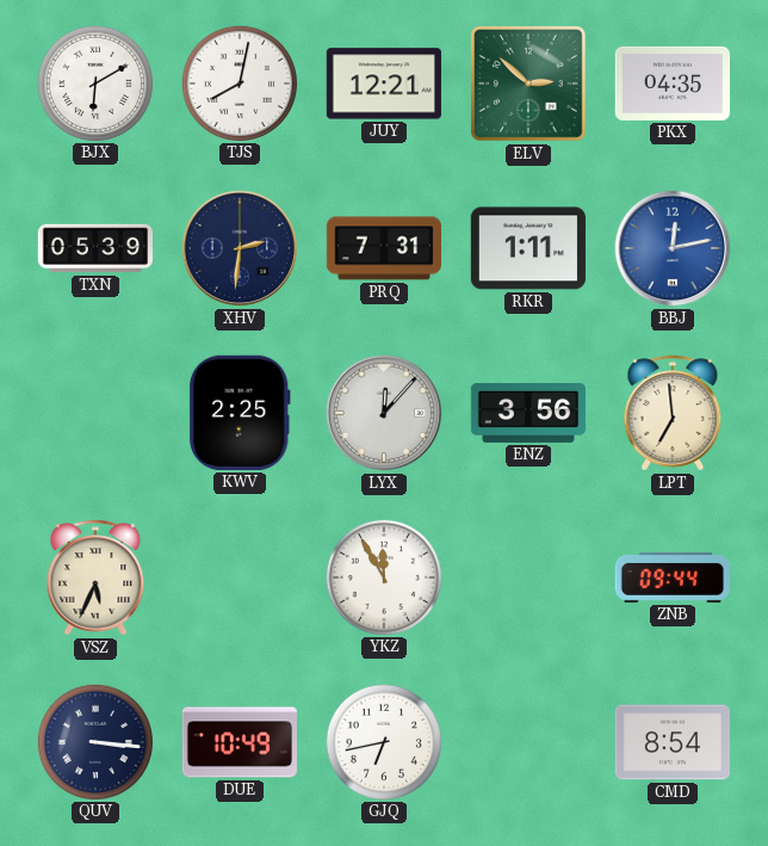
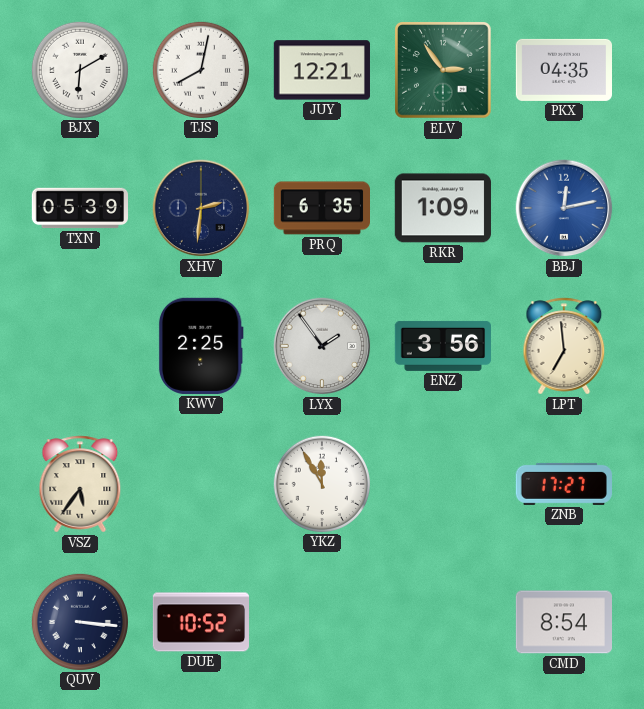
ELV: 2:52 -> 2:54 (444, 71)
PRQ: 7:31 -> 6:35 (321, 208)
RKR: 1:11 -> 1:09 (443, 208)
LYX: 12:07 -> 1:54 (322, 346)
VSZ: 5:34 -> 5:36 (80, 484)
ZNB: 09:44 -> 17:27 (564, 484)
DUE: 10:49 -> 10:52 (200, 622)
GJQ: 6:43 -> none (383, 741)
